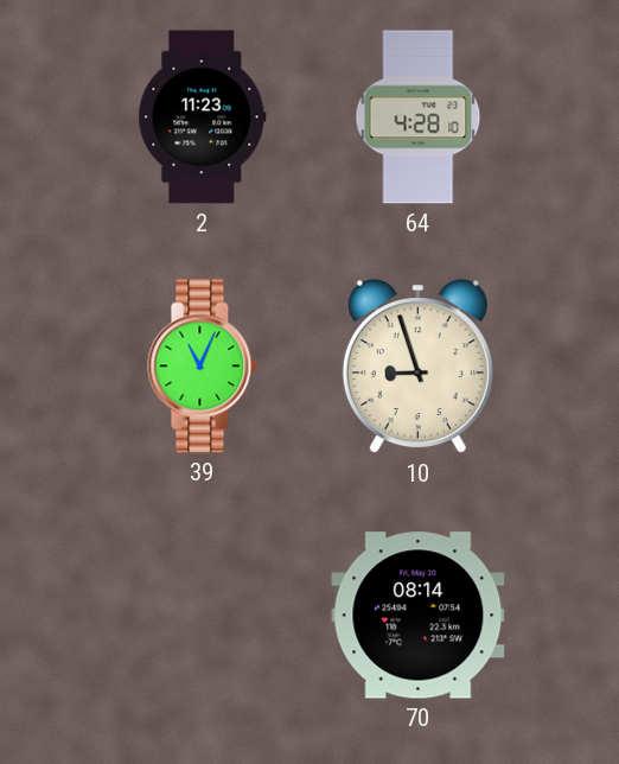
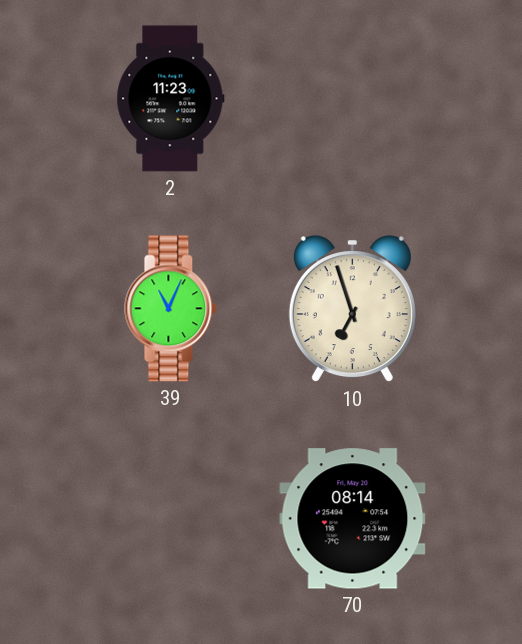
64: 4:28 -> none (419, 117)
10: 8:57 -> 6:57 (352, 309)
